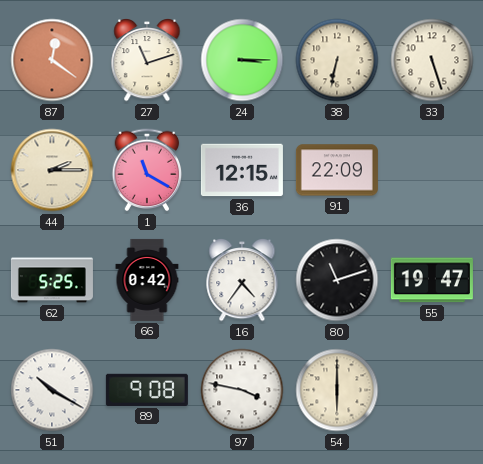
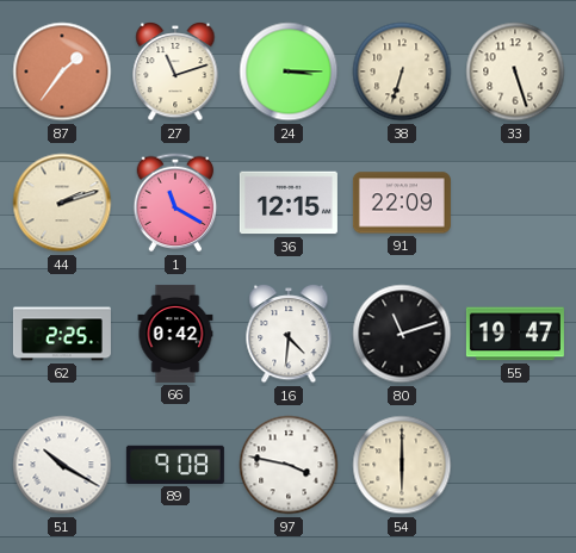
87: 12:21 -> 1:36 (62, 72)
38: 6:32 -> 6:33 (402, 72)
44: 2:15 -> 2:12 (62, 203)
62: 5:25 -> 2:25 (62, 334)
16: 4:36 -> 4:31 (289, 335)
